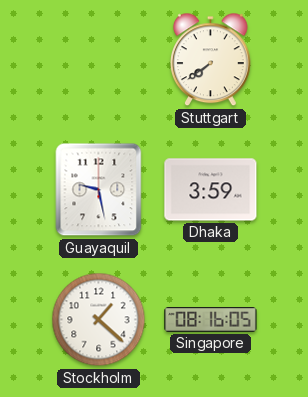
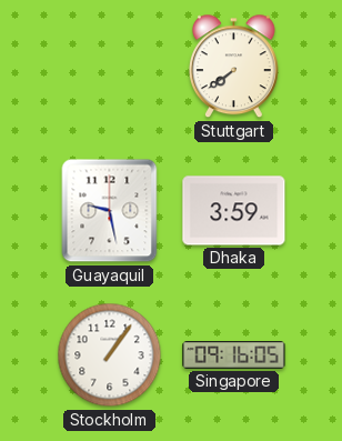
Stockholm: 1:22 -> 1:06 (110, 355)
Singapore: 08:16 -> 09:16 (234, 355)
